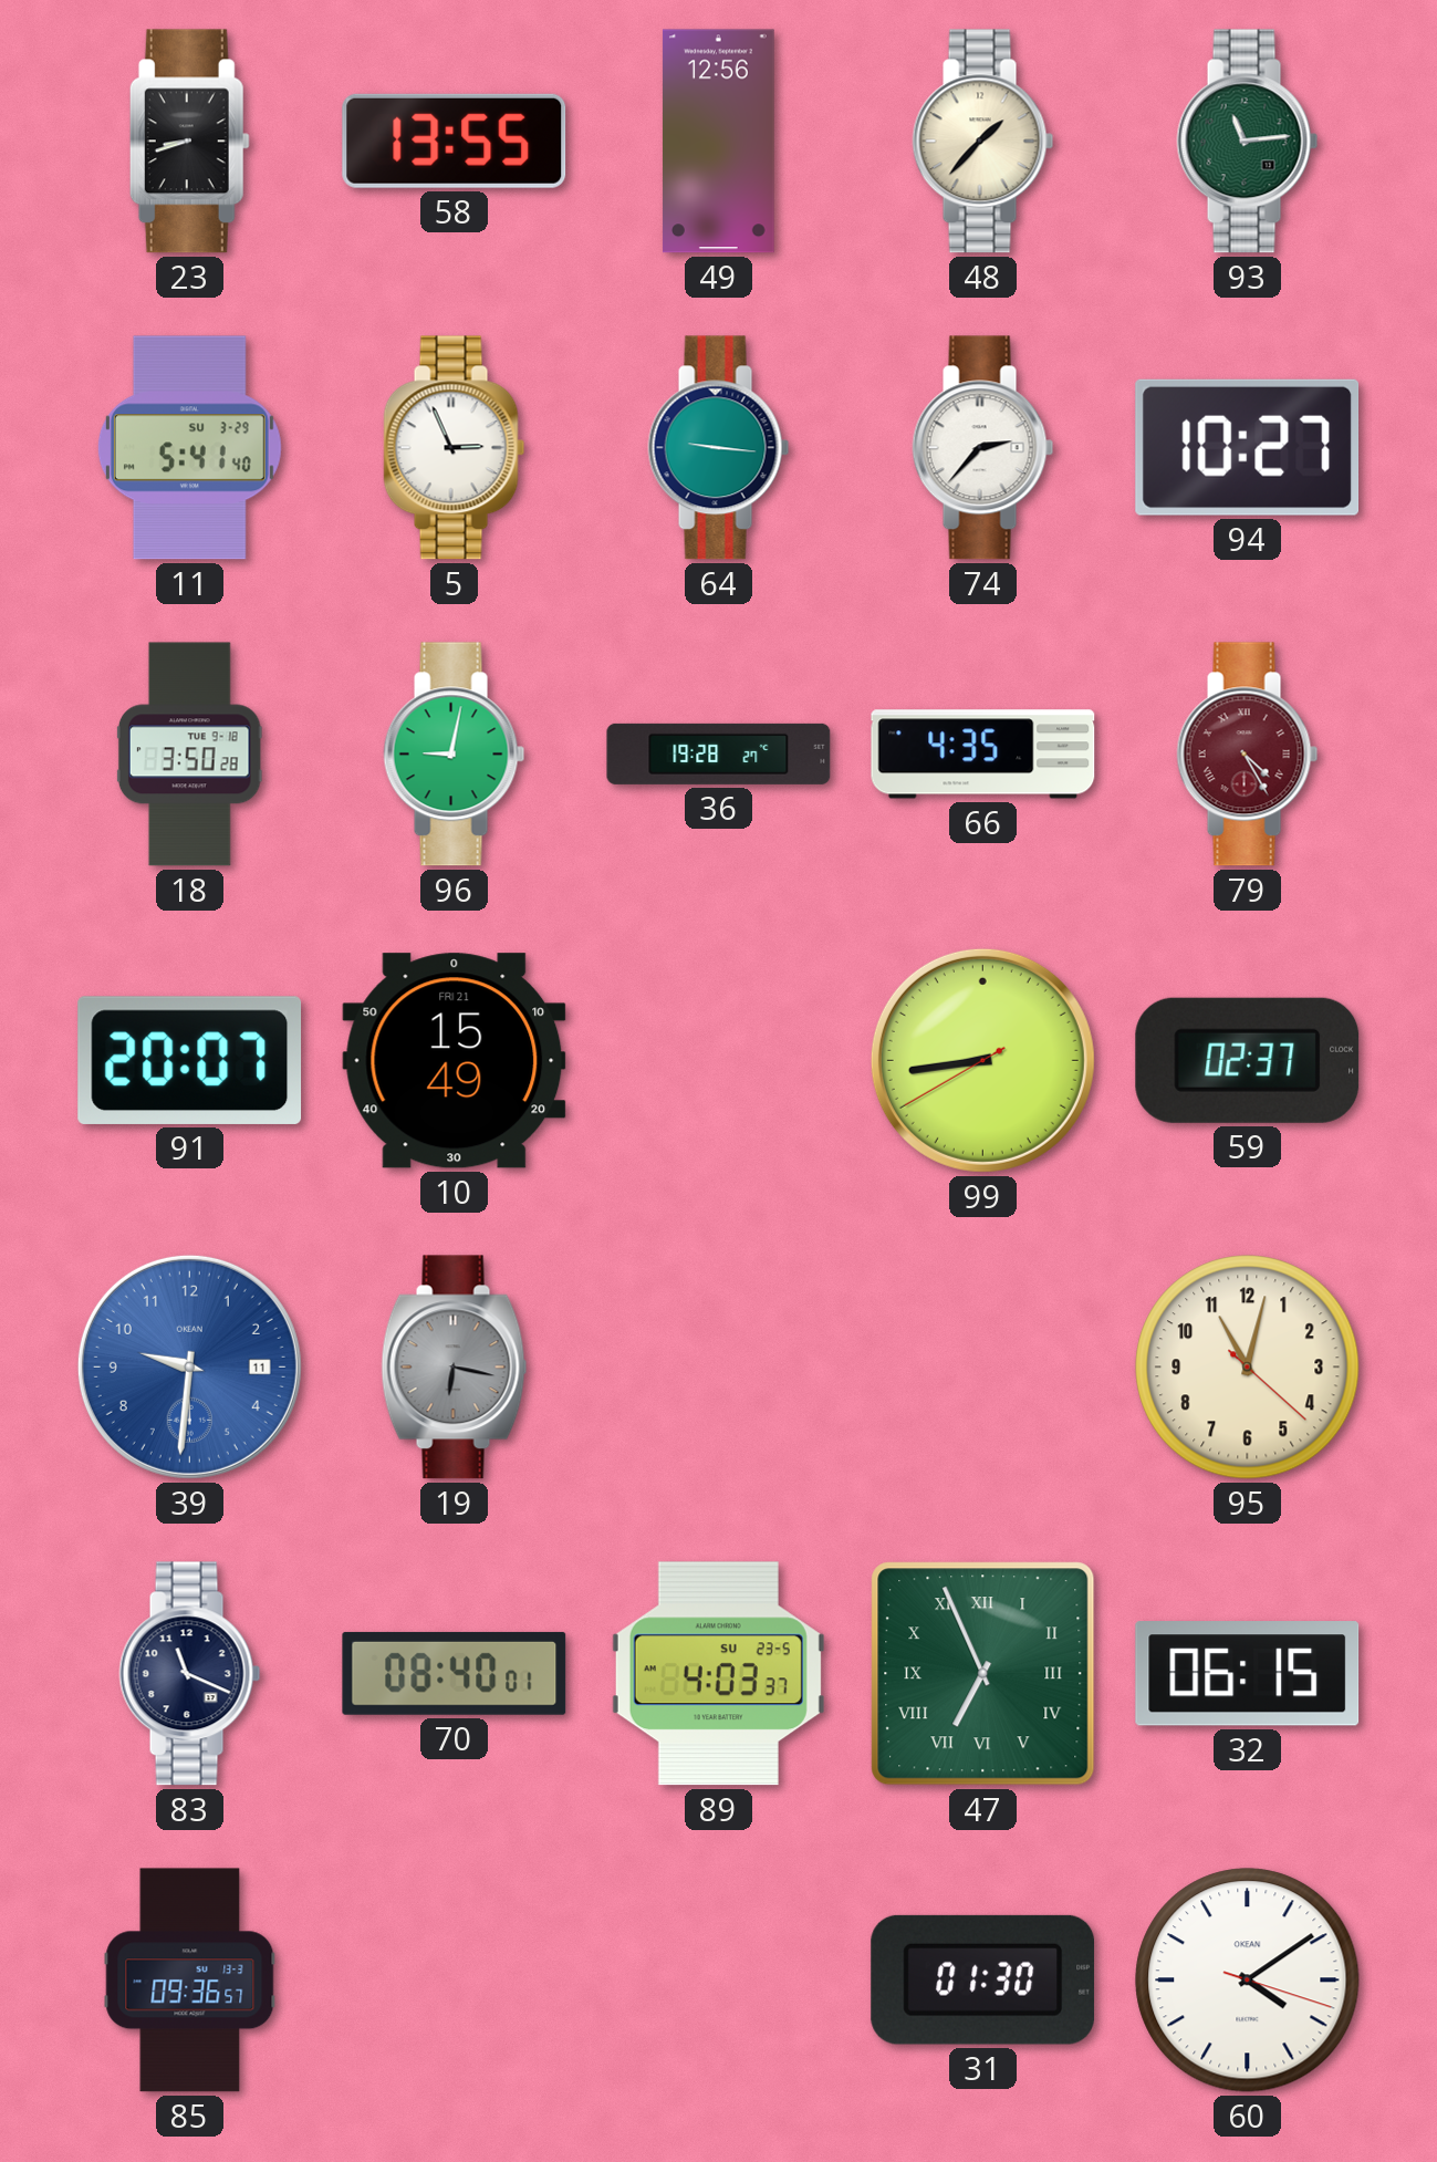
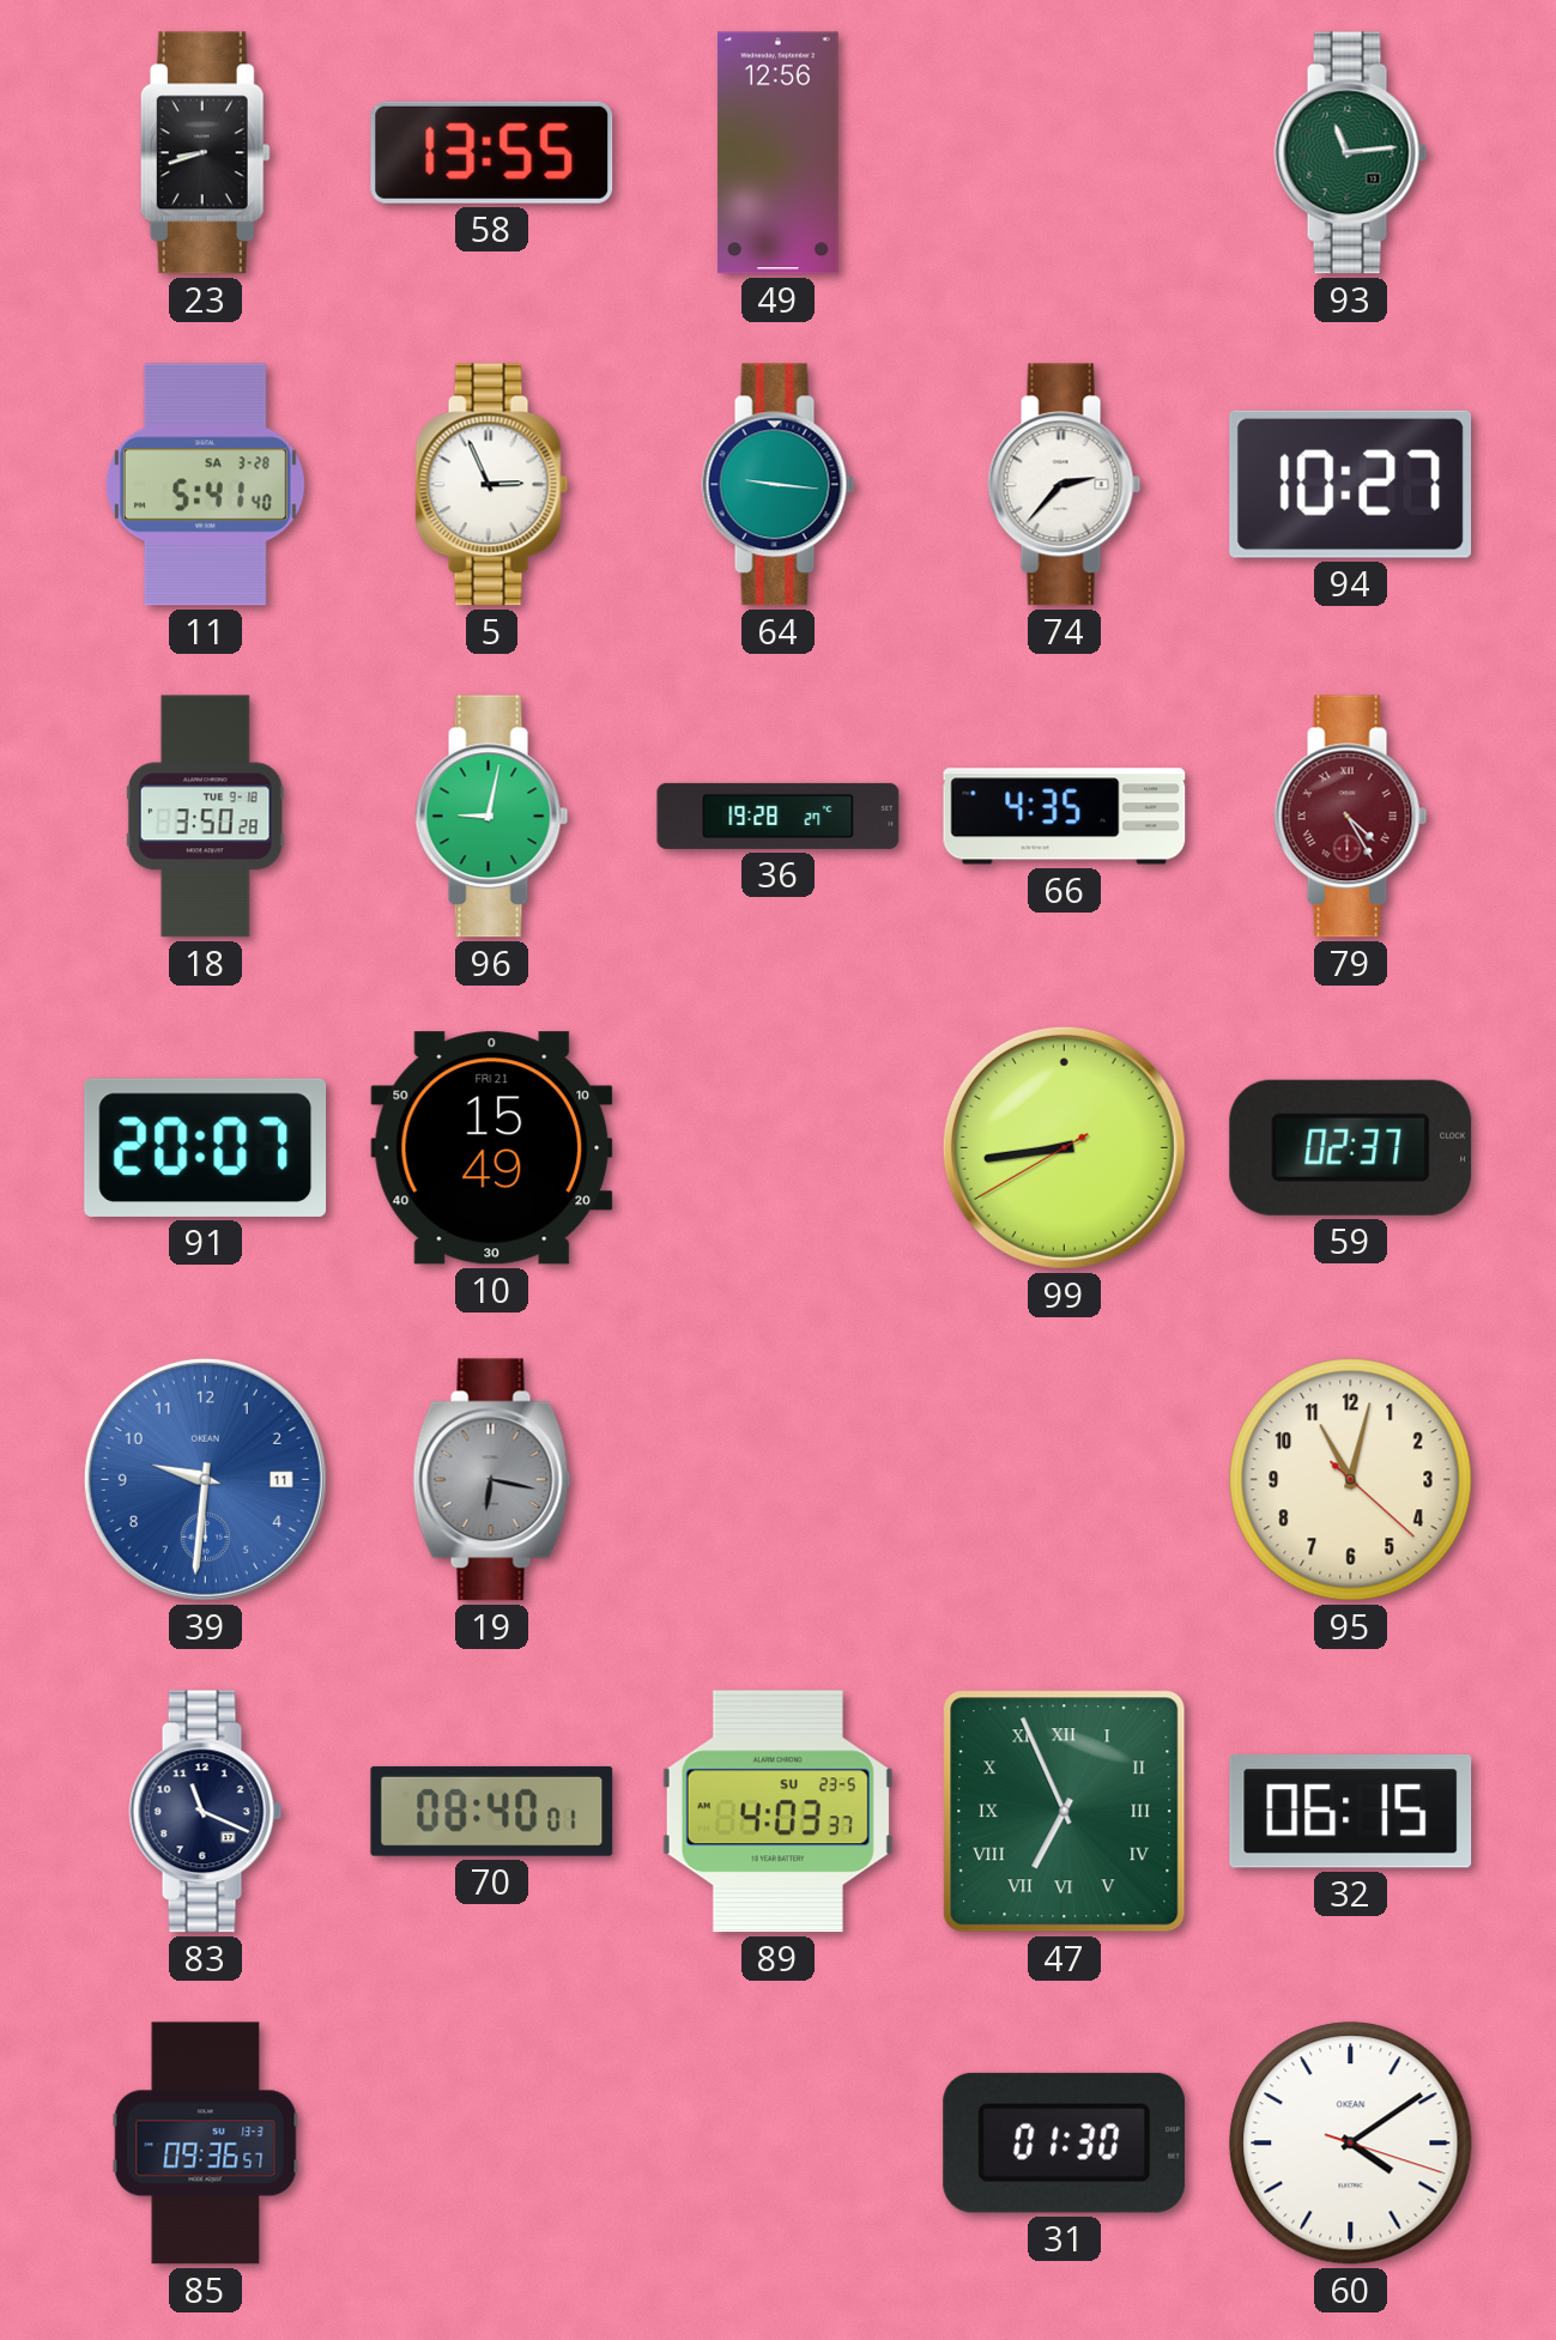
48: 1:37 -> none (983, 142)
11 date: SU 3-29 -> SA 3-28 (205, 485)
